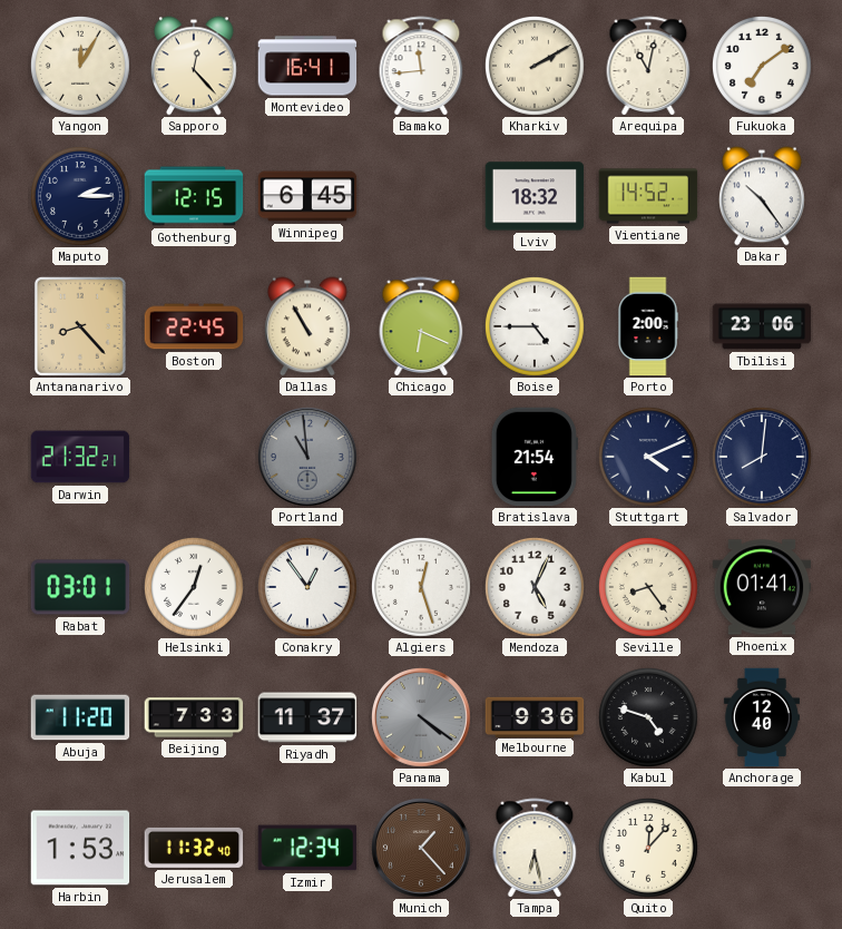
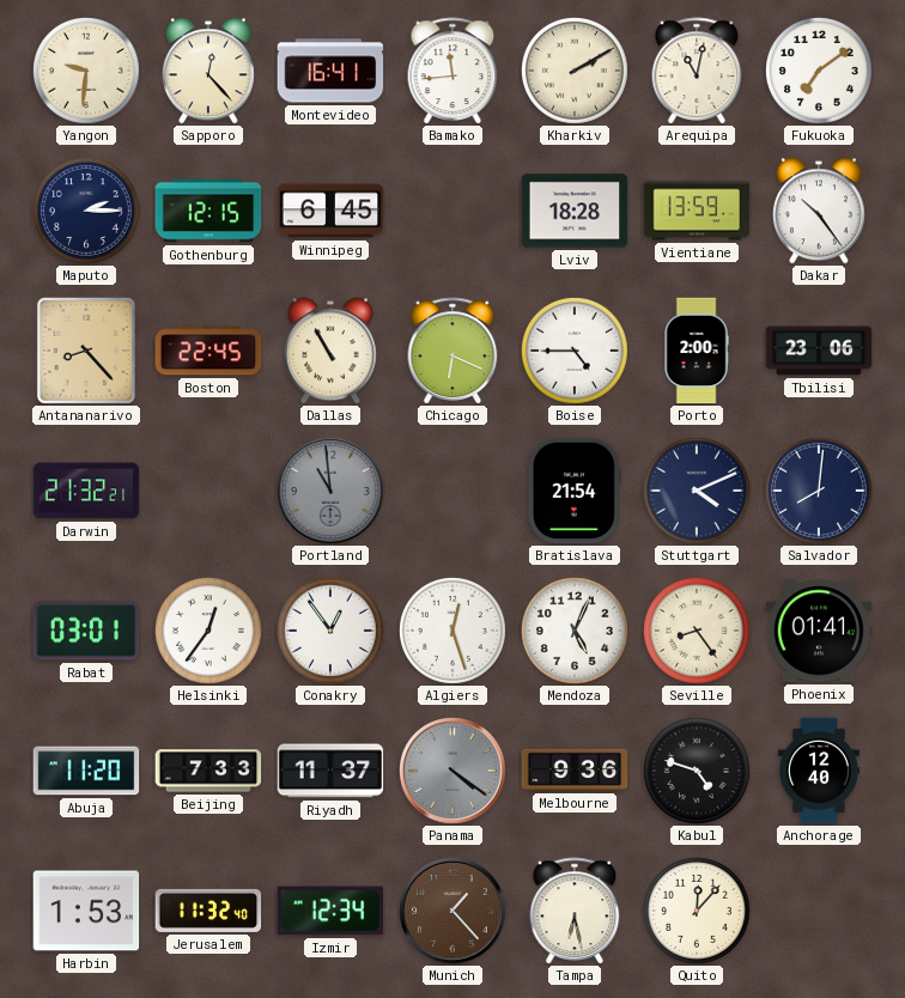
Yangon: 12:05 -> 9:31 (87, 72)
Lviv: 18:32 -> 18:28 (575, 211)
Vientiane: 14:52 -> 13:59 (697, 211)
